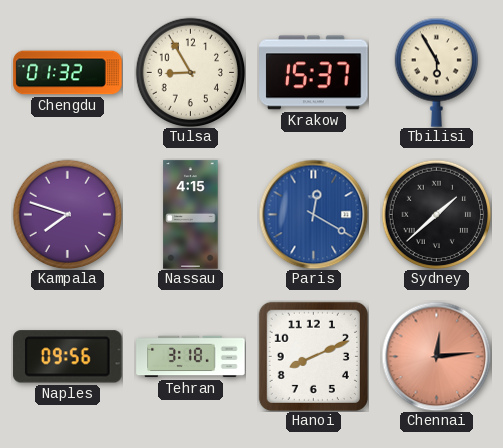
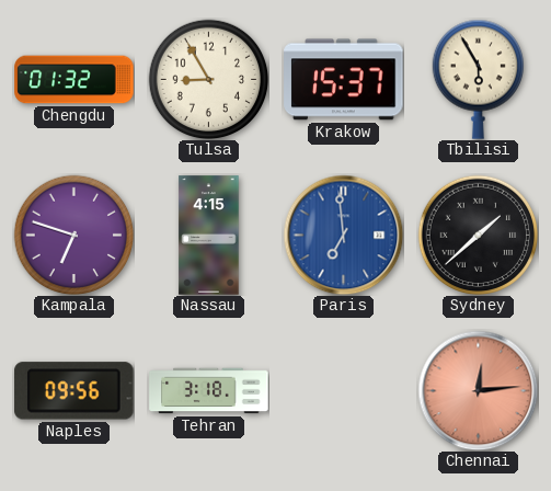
Kampala: 7:48 -> 6:48 (73, 235)
Paris: 12:20 -> 6:59 (343, 235)
Hanoi: 8:11 -> none (313, 356)
